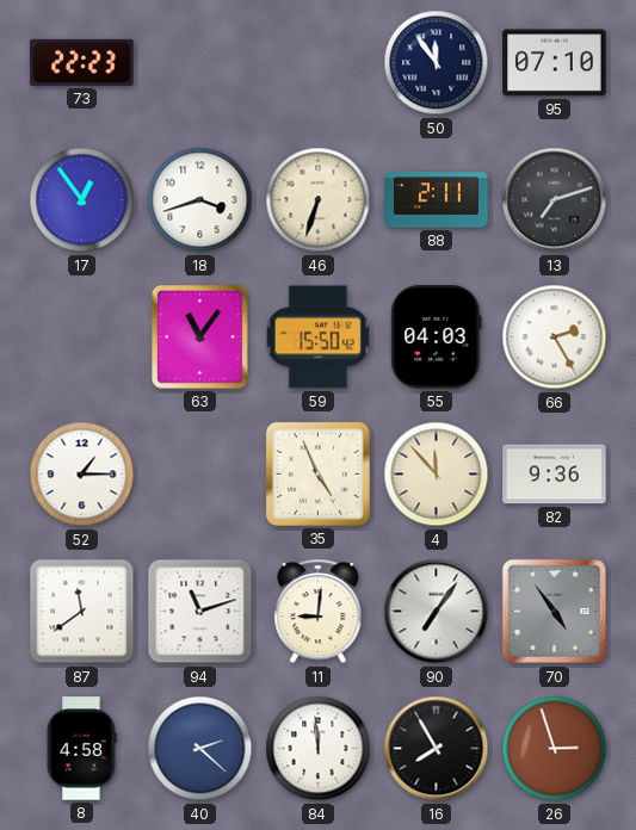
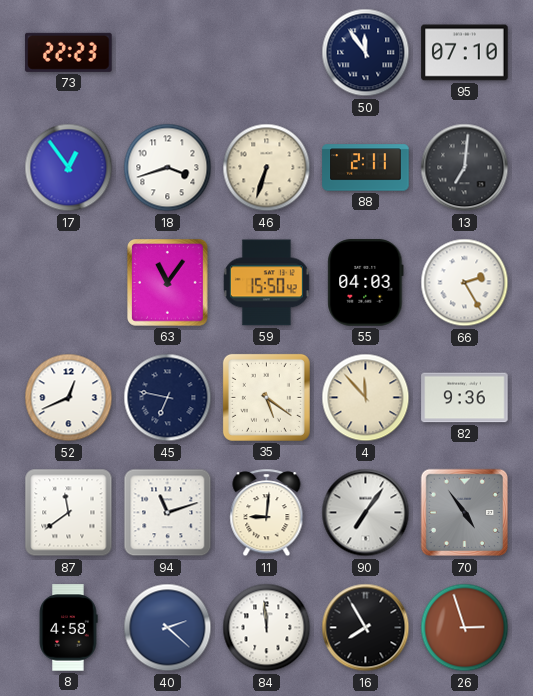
13: 7:12 -> 7:01 (465, 168)
52: 1:15 -> 12:41 (69, 398)
45: none -> 6:47 (168, 398)
35: 4:56 -> 5:21 (266, 397)
